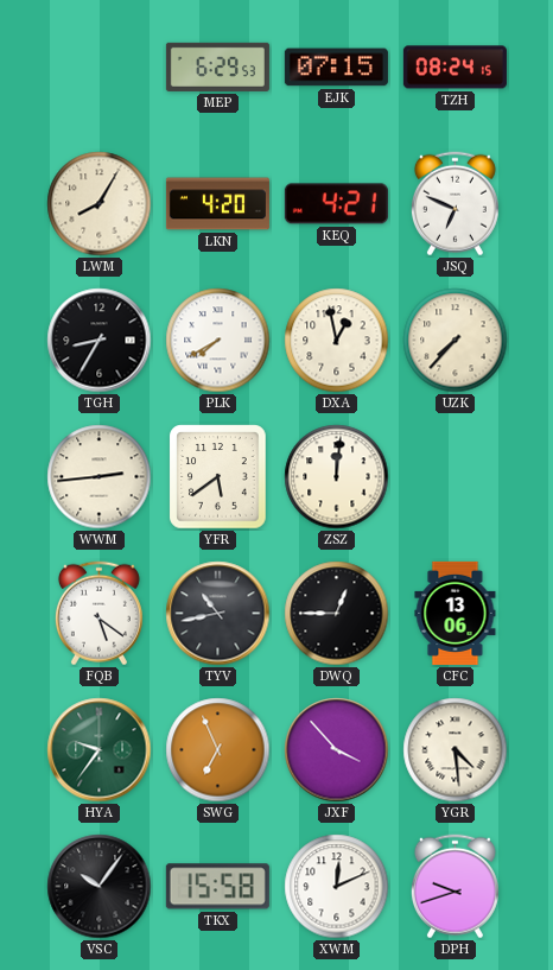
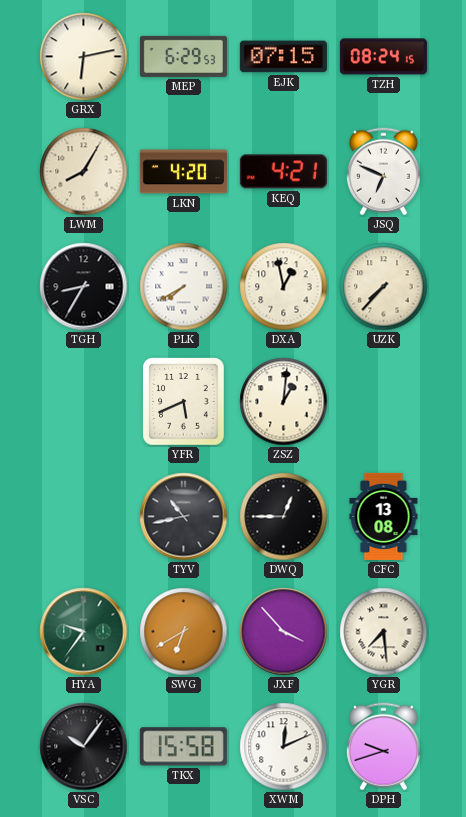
GRX: none -> 6:13 (84, 57)
WWM: 2:44 -> none (100, 477)
YFR: 5:39 -> 5:41 (184, 402)
ZSZ: 12:01 -> 1:01 (284, 402)
FQB: 5:21 -> none (98, 614)
CFC: 13:06 -> 13:08 (384, 516)
SWG: 6:56 -> 6:40 (184, 632)
YGR: 4:29 -> 7:29 (384, 632)
